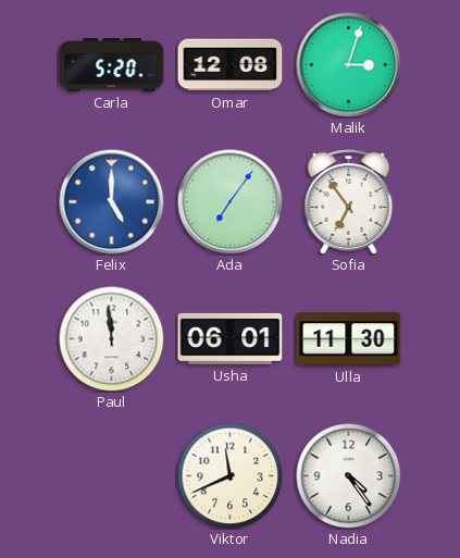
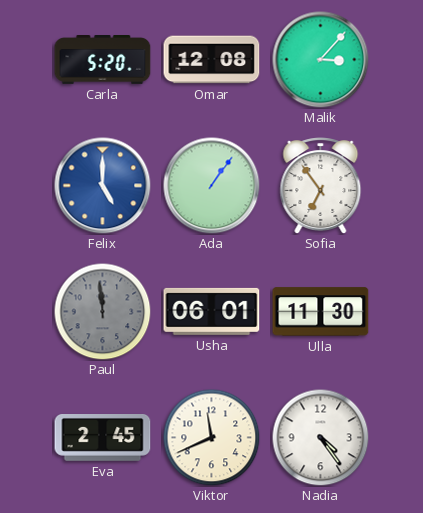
Malik: 3:03 -> 3:07 (321, 60)
Ada: 7:06 -> 1:06 (212, 186)
Paul dial: white -> grey (102, 311)
Eva: none -> 2:45 (103, 438)
